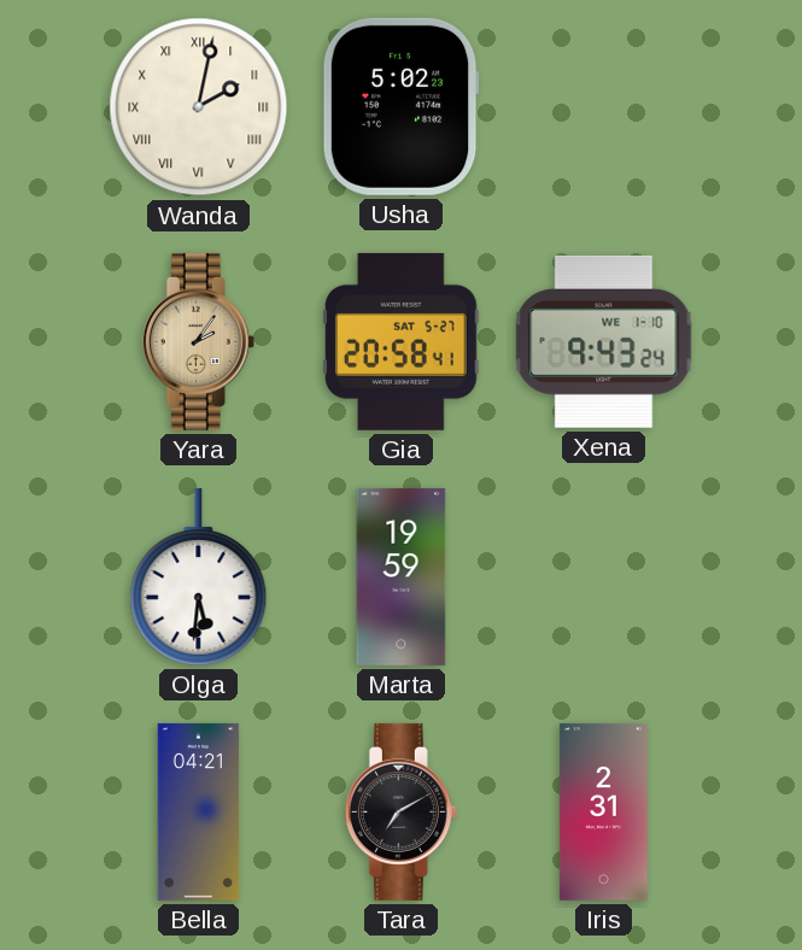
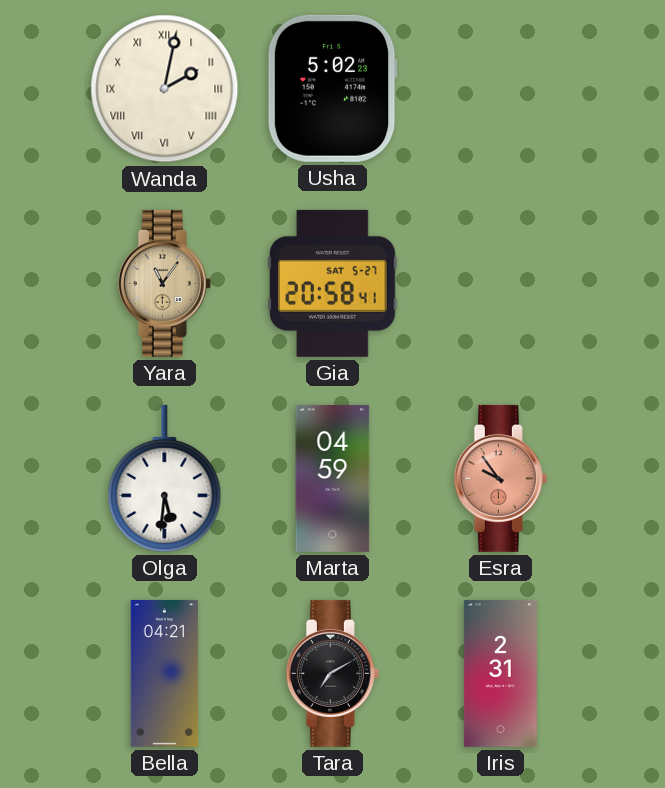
Yara: 2:06 -> 11:06 (164, 283)
Xena: 9:43 -> none (604, 341)
Marta: 19:59 -> 04:59 (333, 478)
Esra: none -> 9:54 (500, 478)
